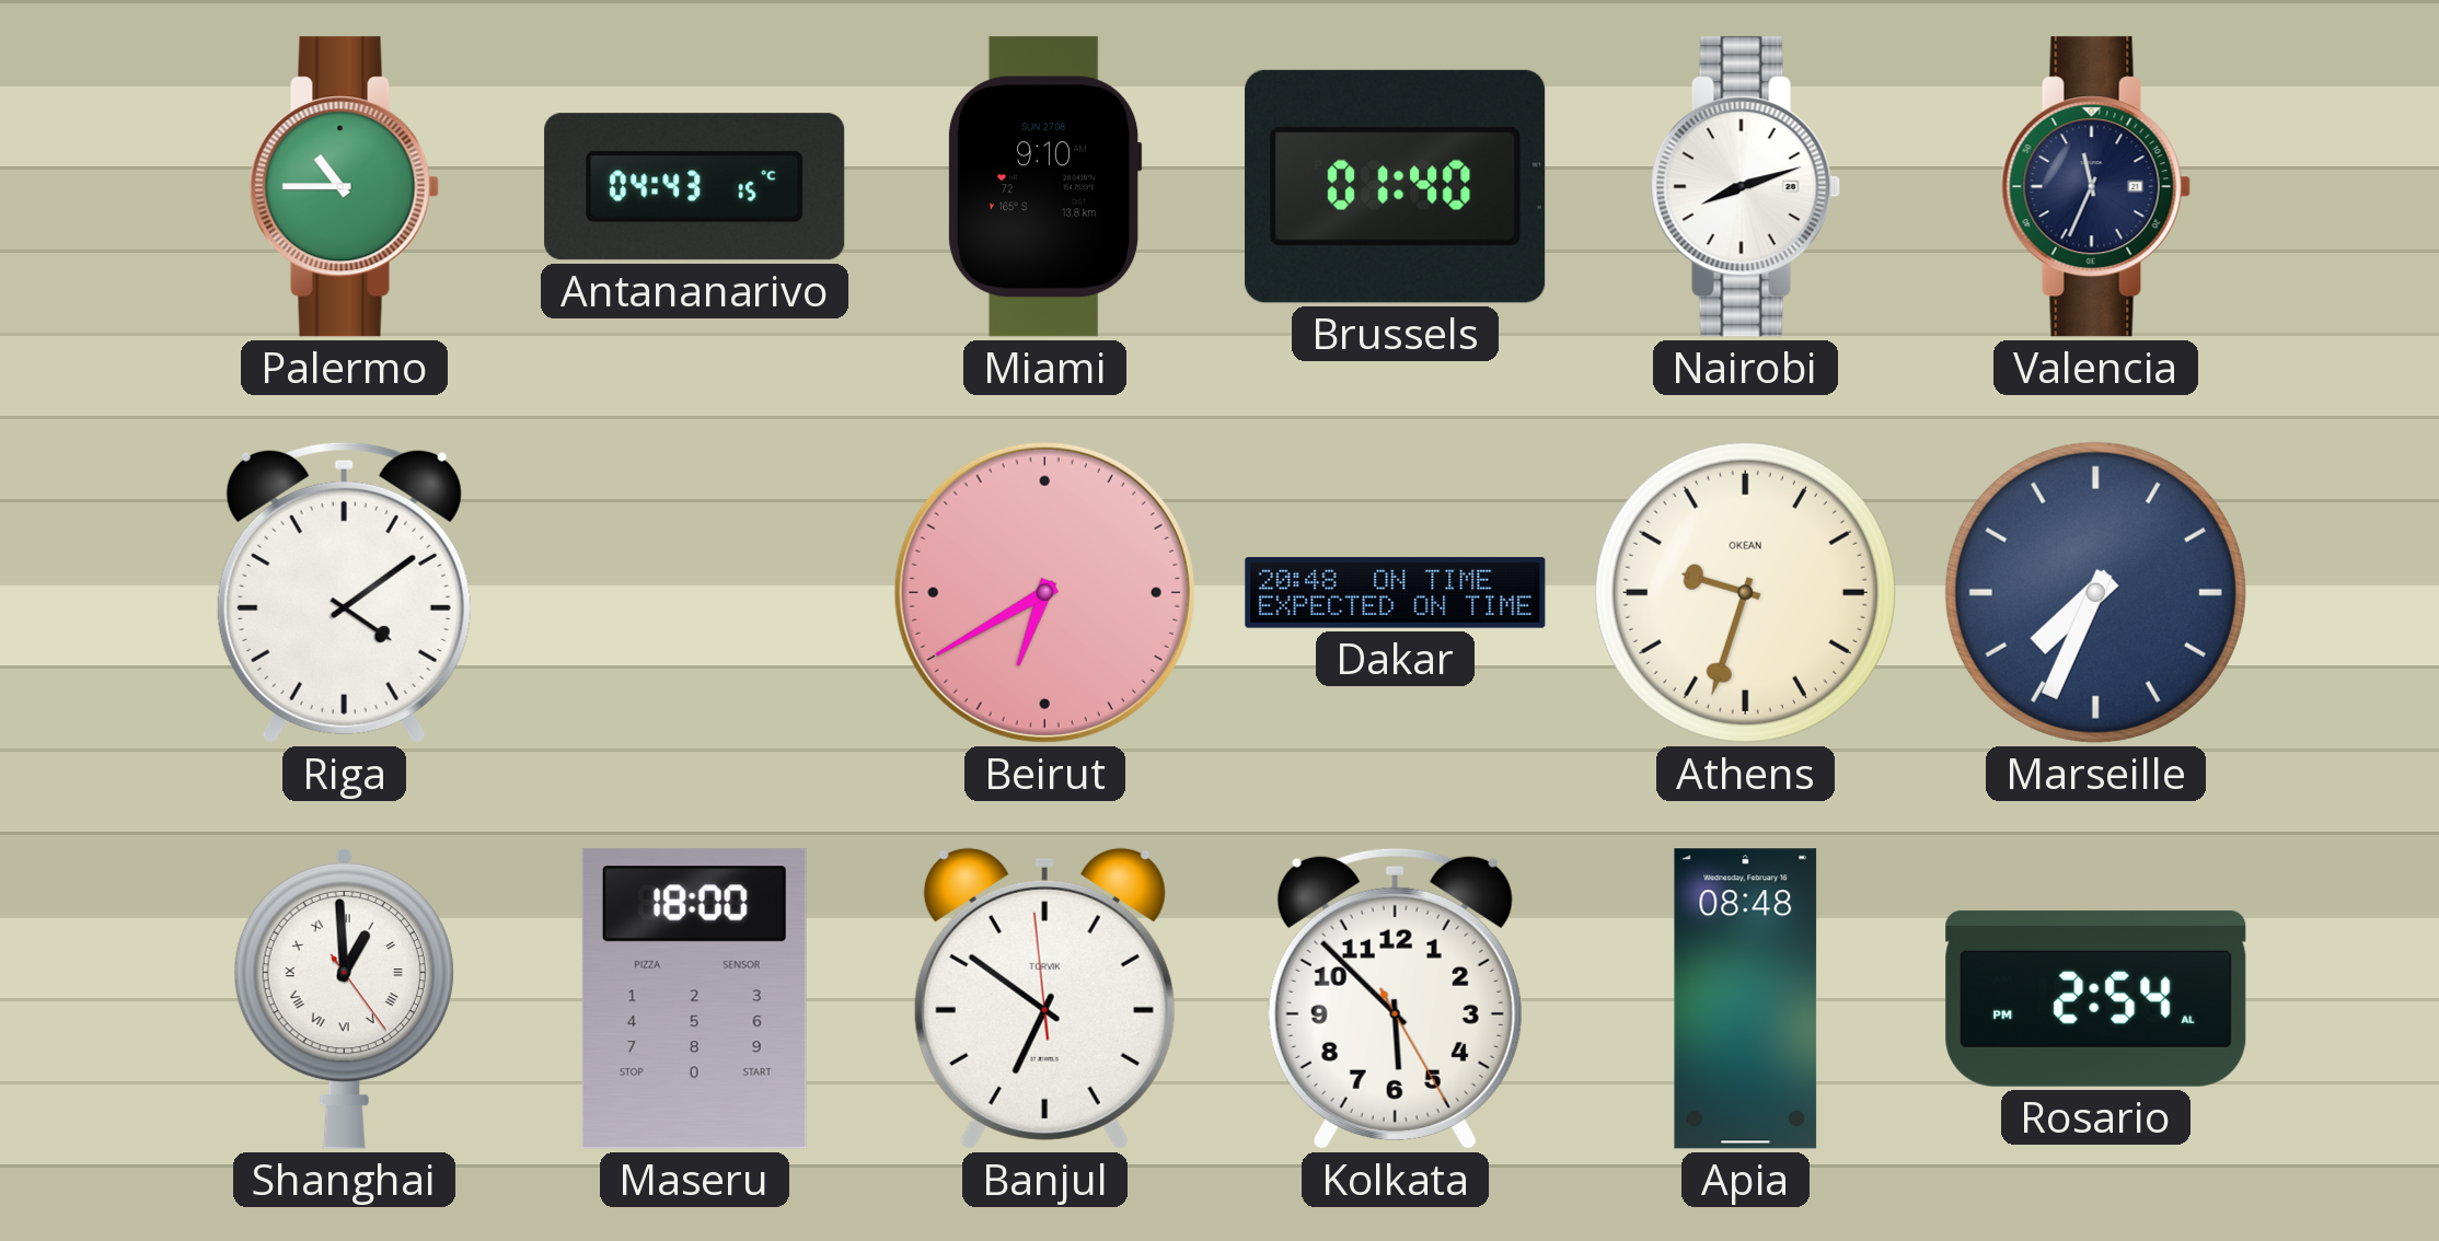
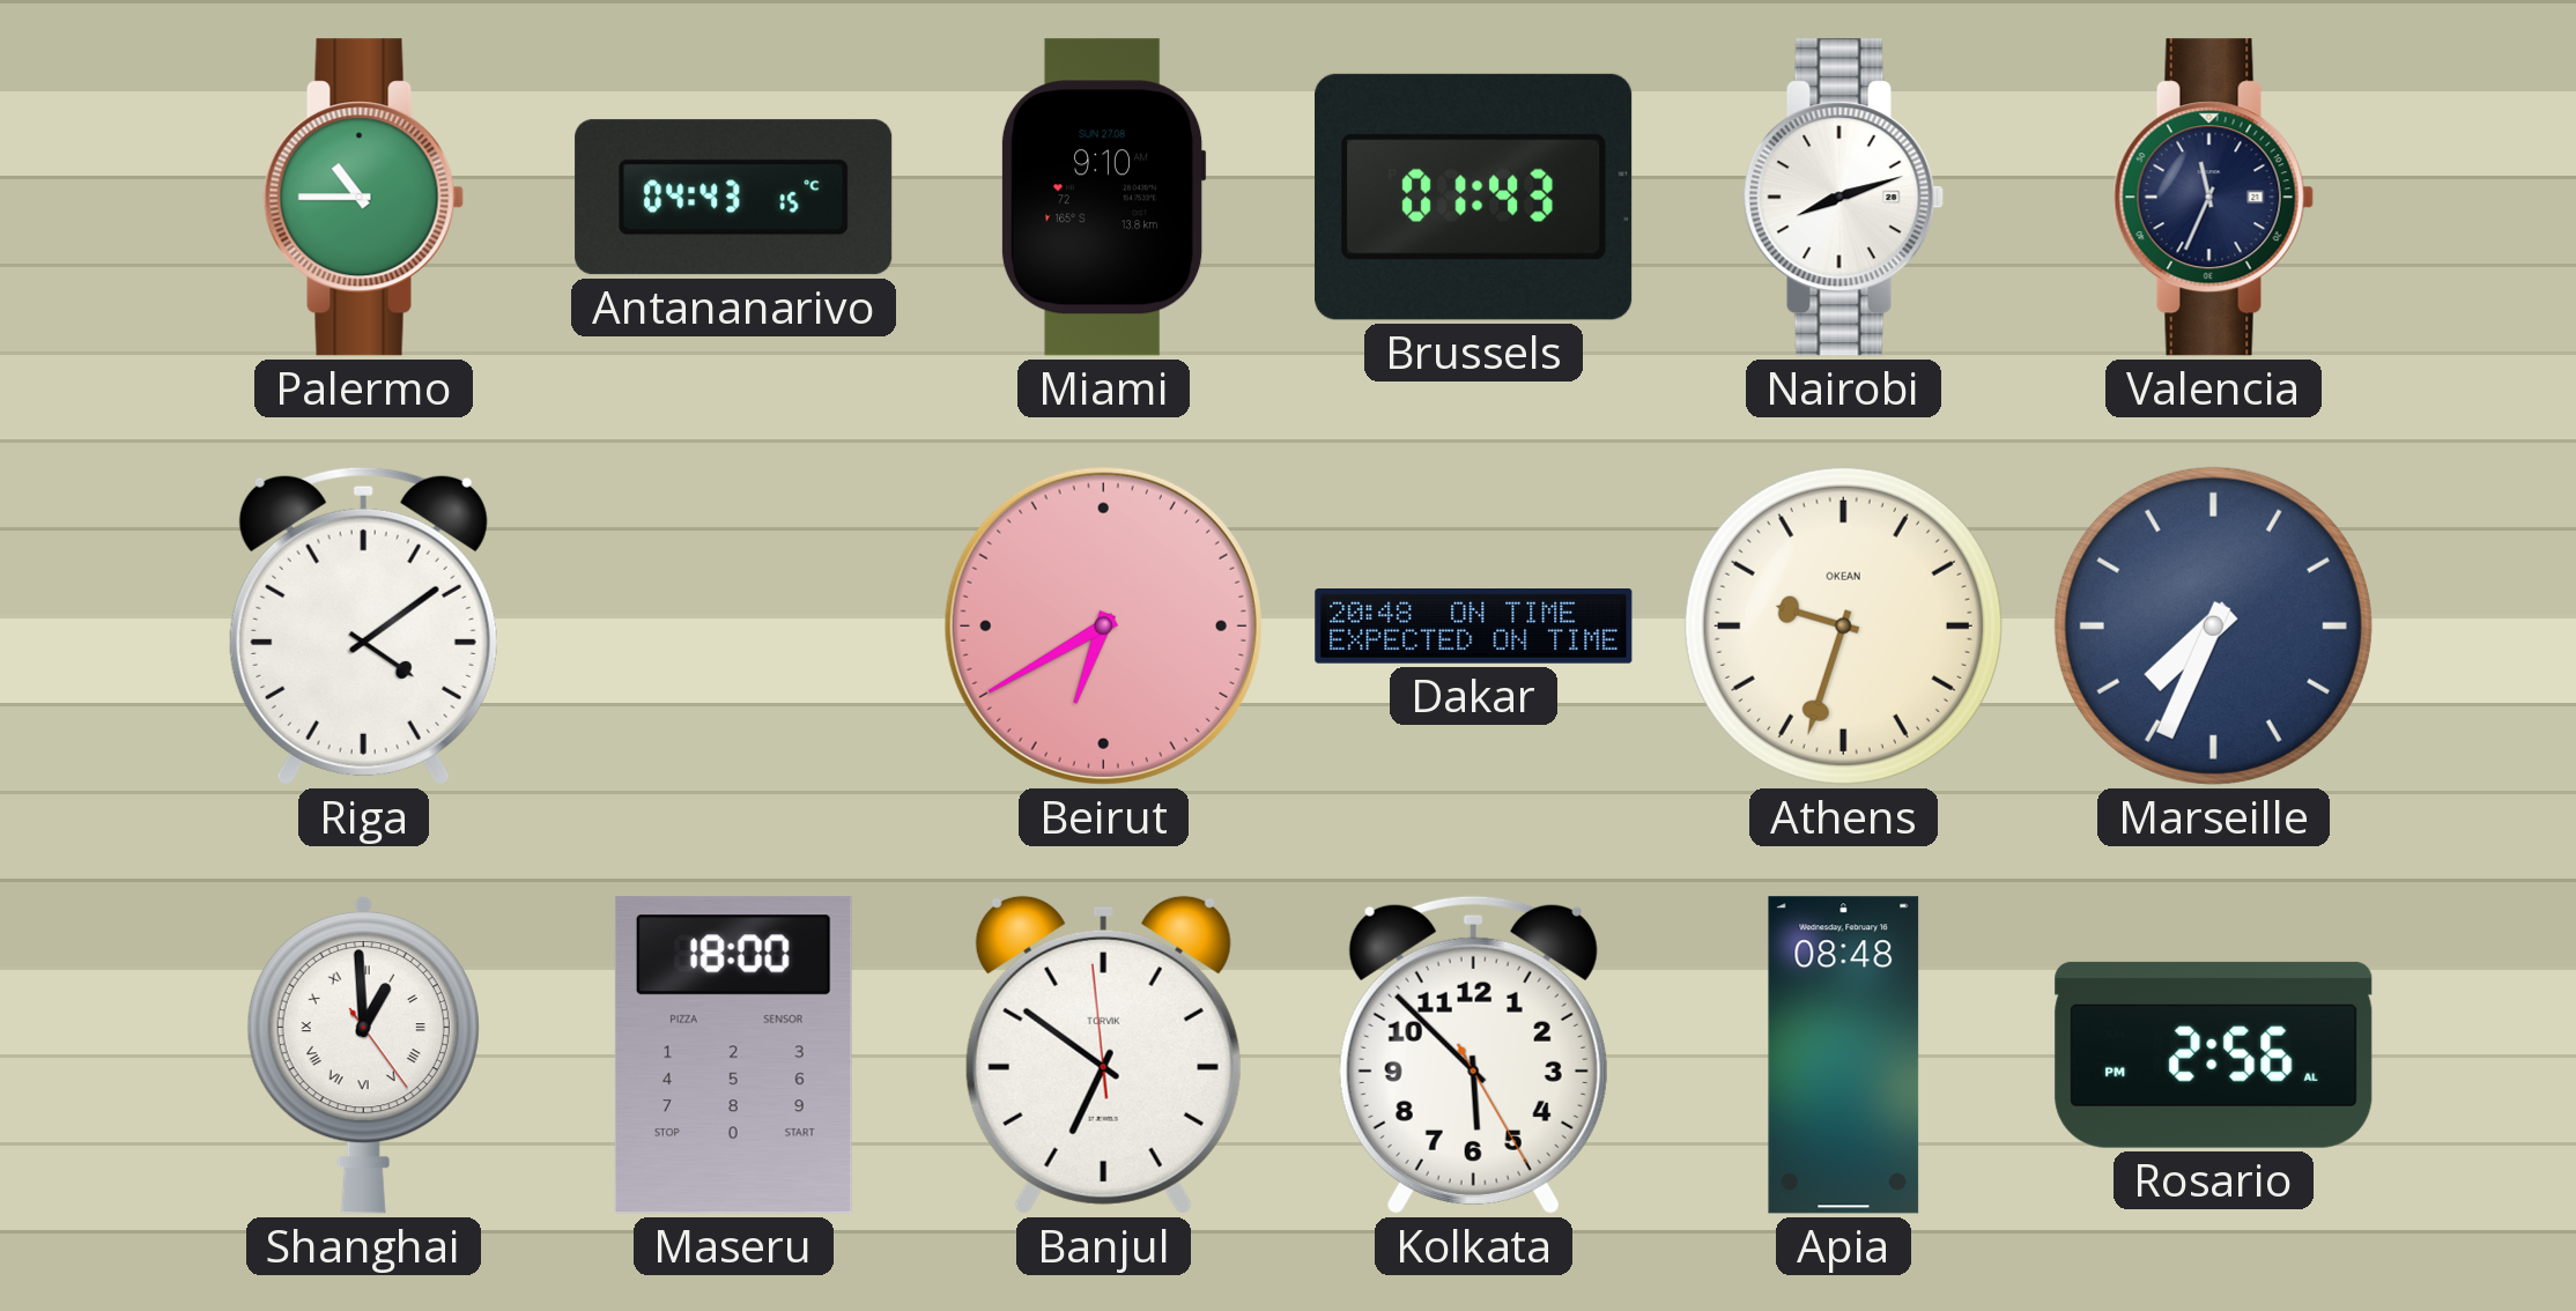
Brussels: 01:40 -> 01:43 (1474, 197)
Rosario: 2:54 -> 2:56 (2214, 1054)
